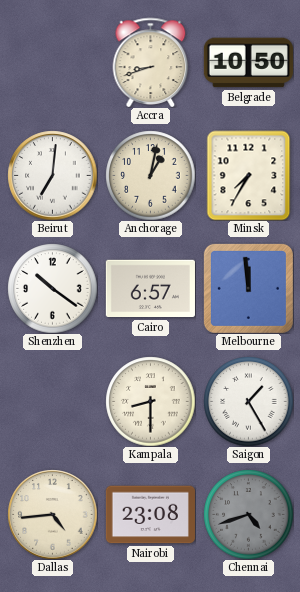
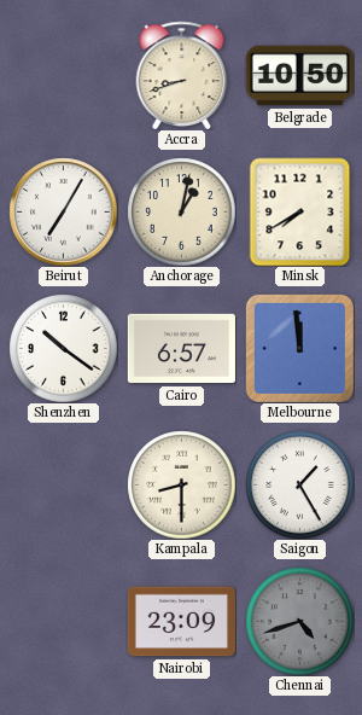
Beirut: 7:01 -> 7:05 (63, 211)
Minsk: 7:35 -> 7:40 (300, 211)
Dallas: 4:44 -> none (52, 514)
Nairobi: 23:08 -> 23:09 (181, 622)
